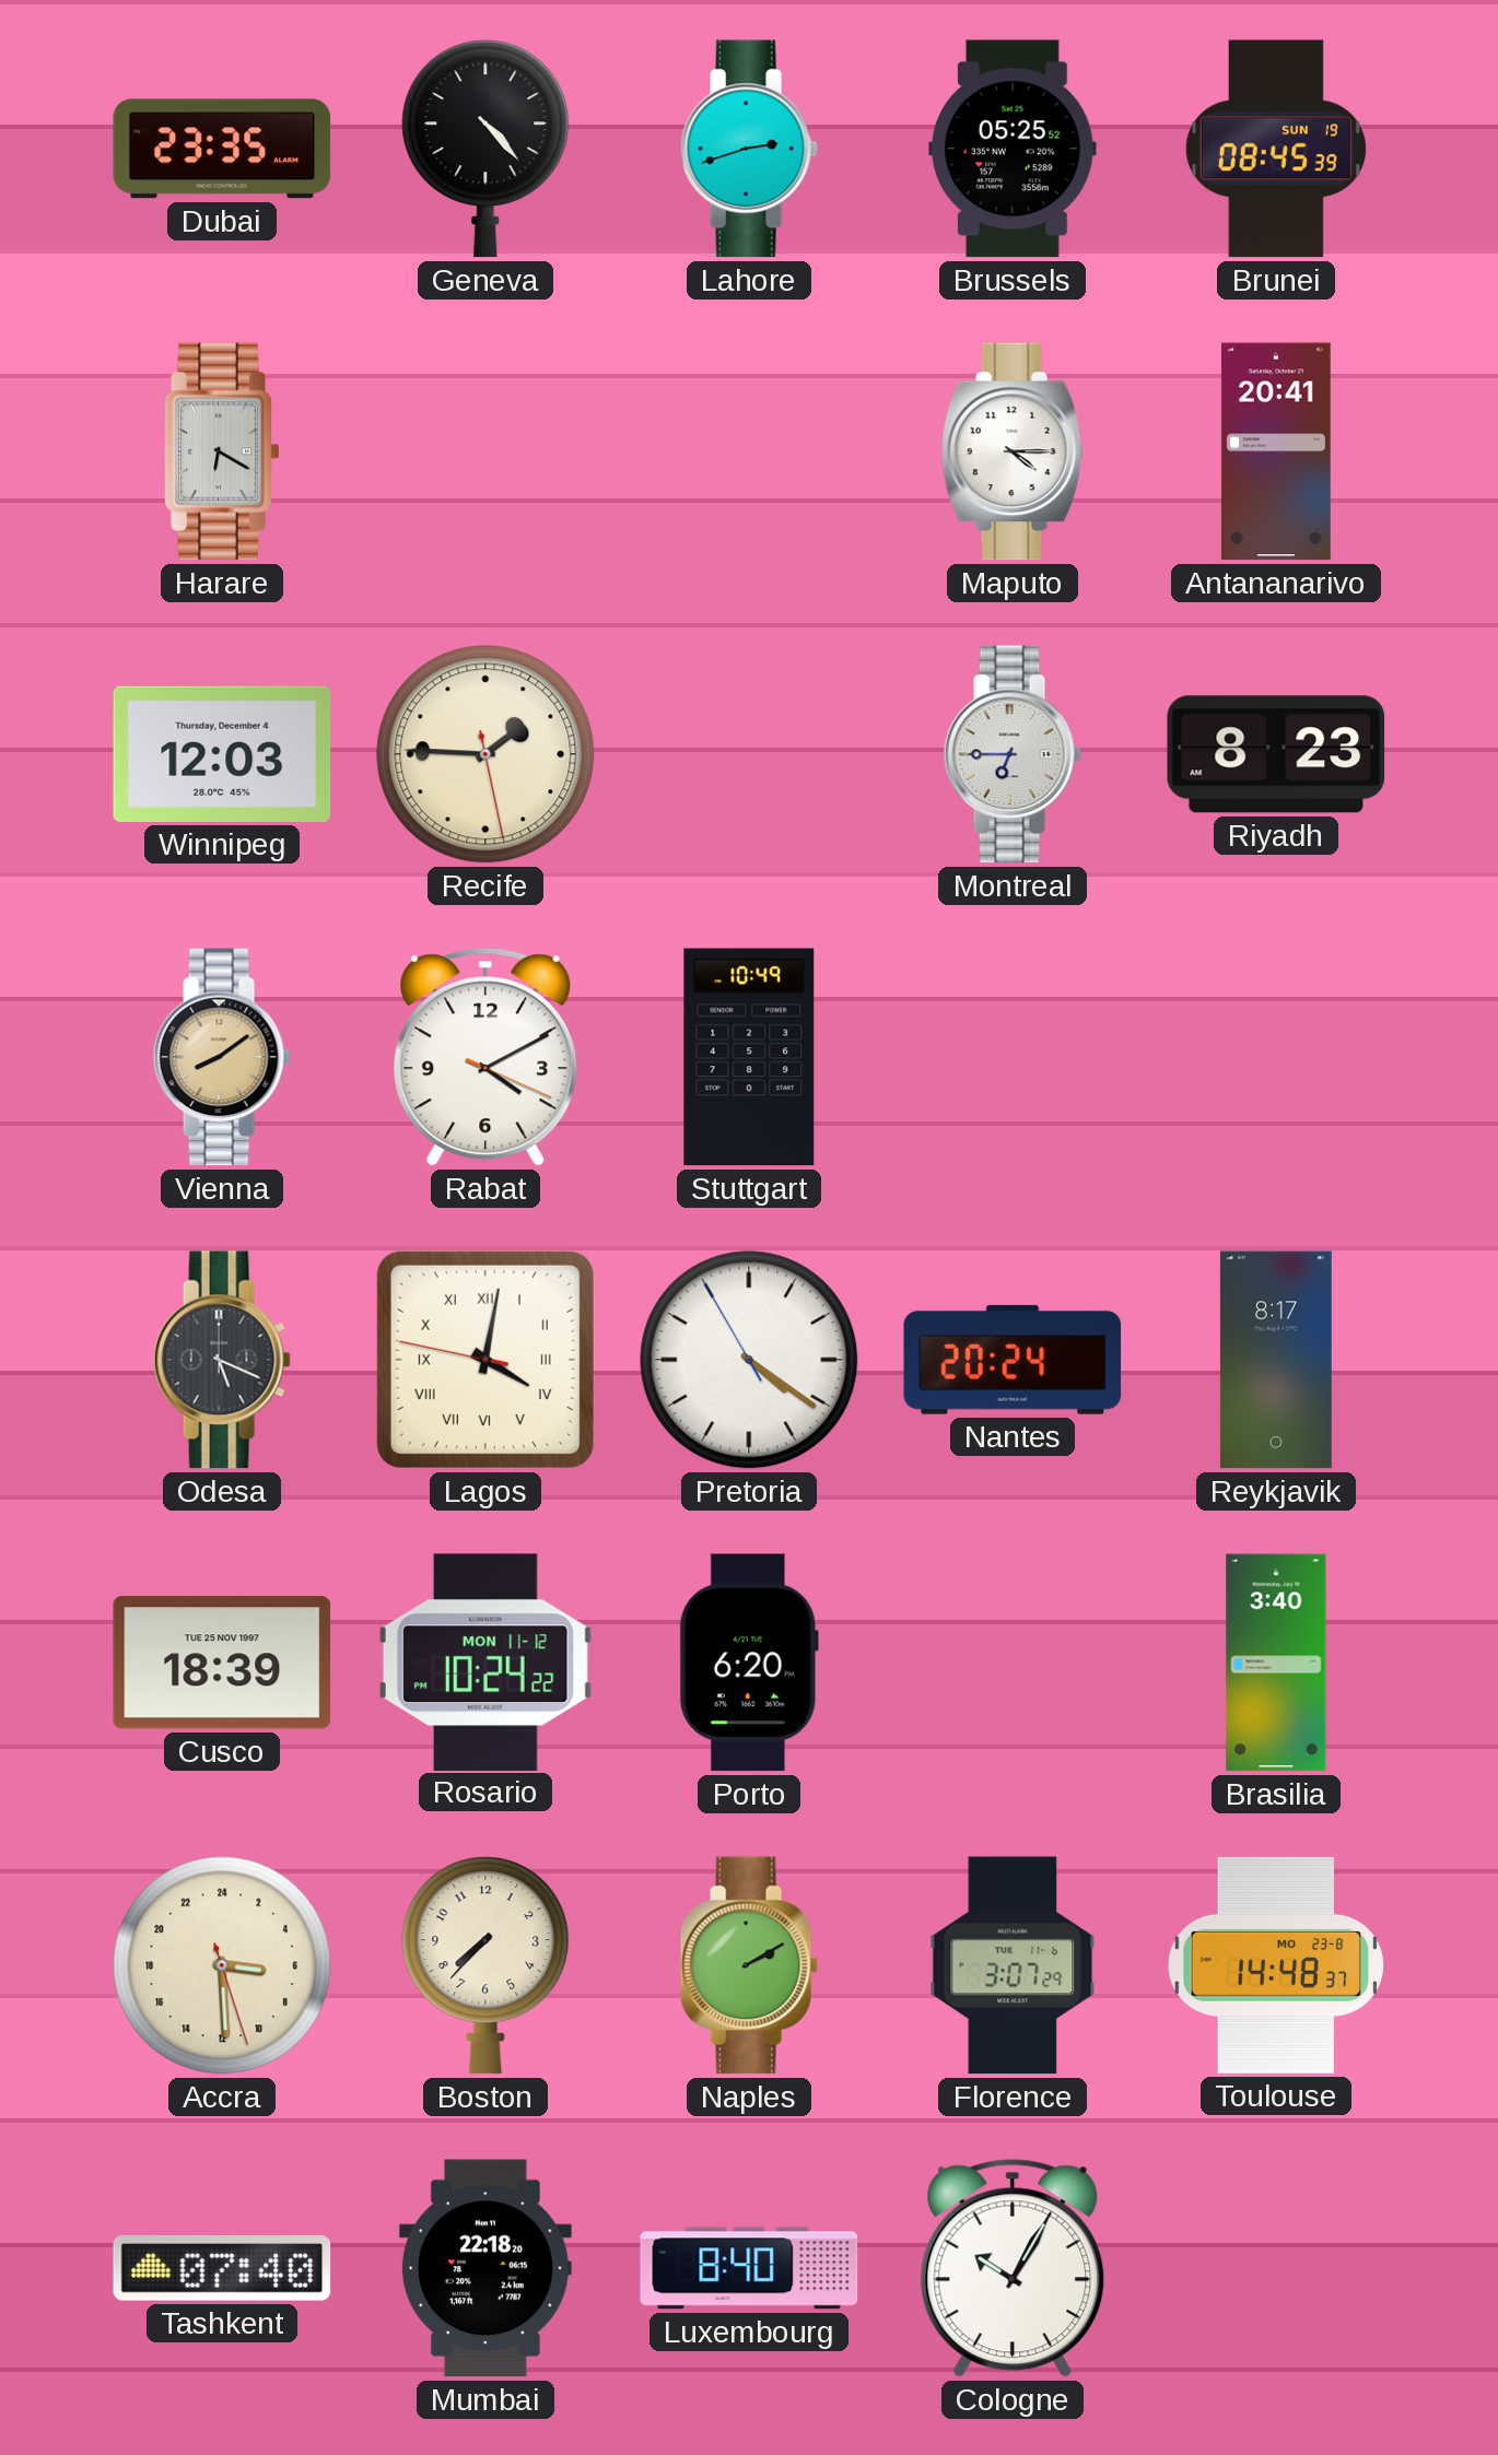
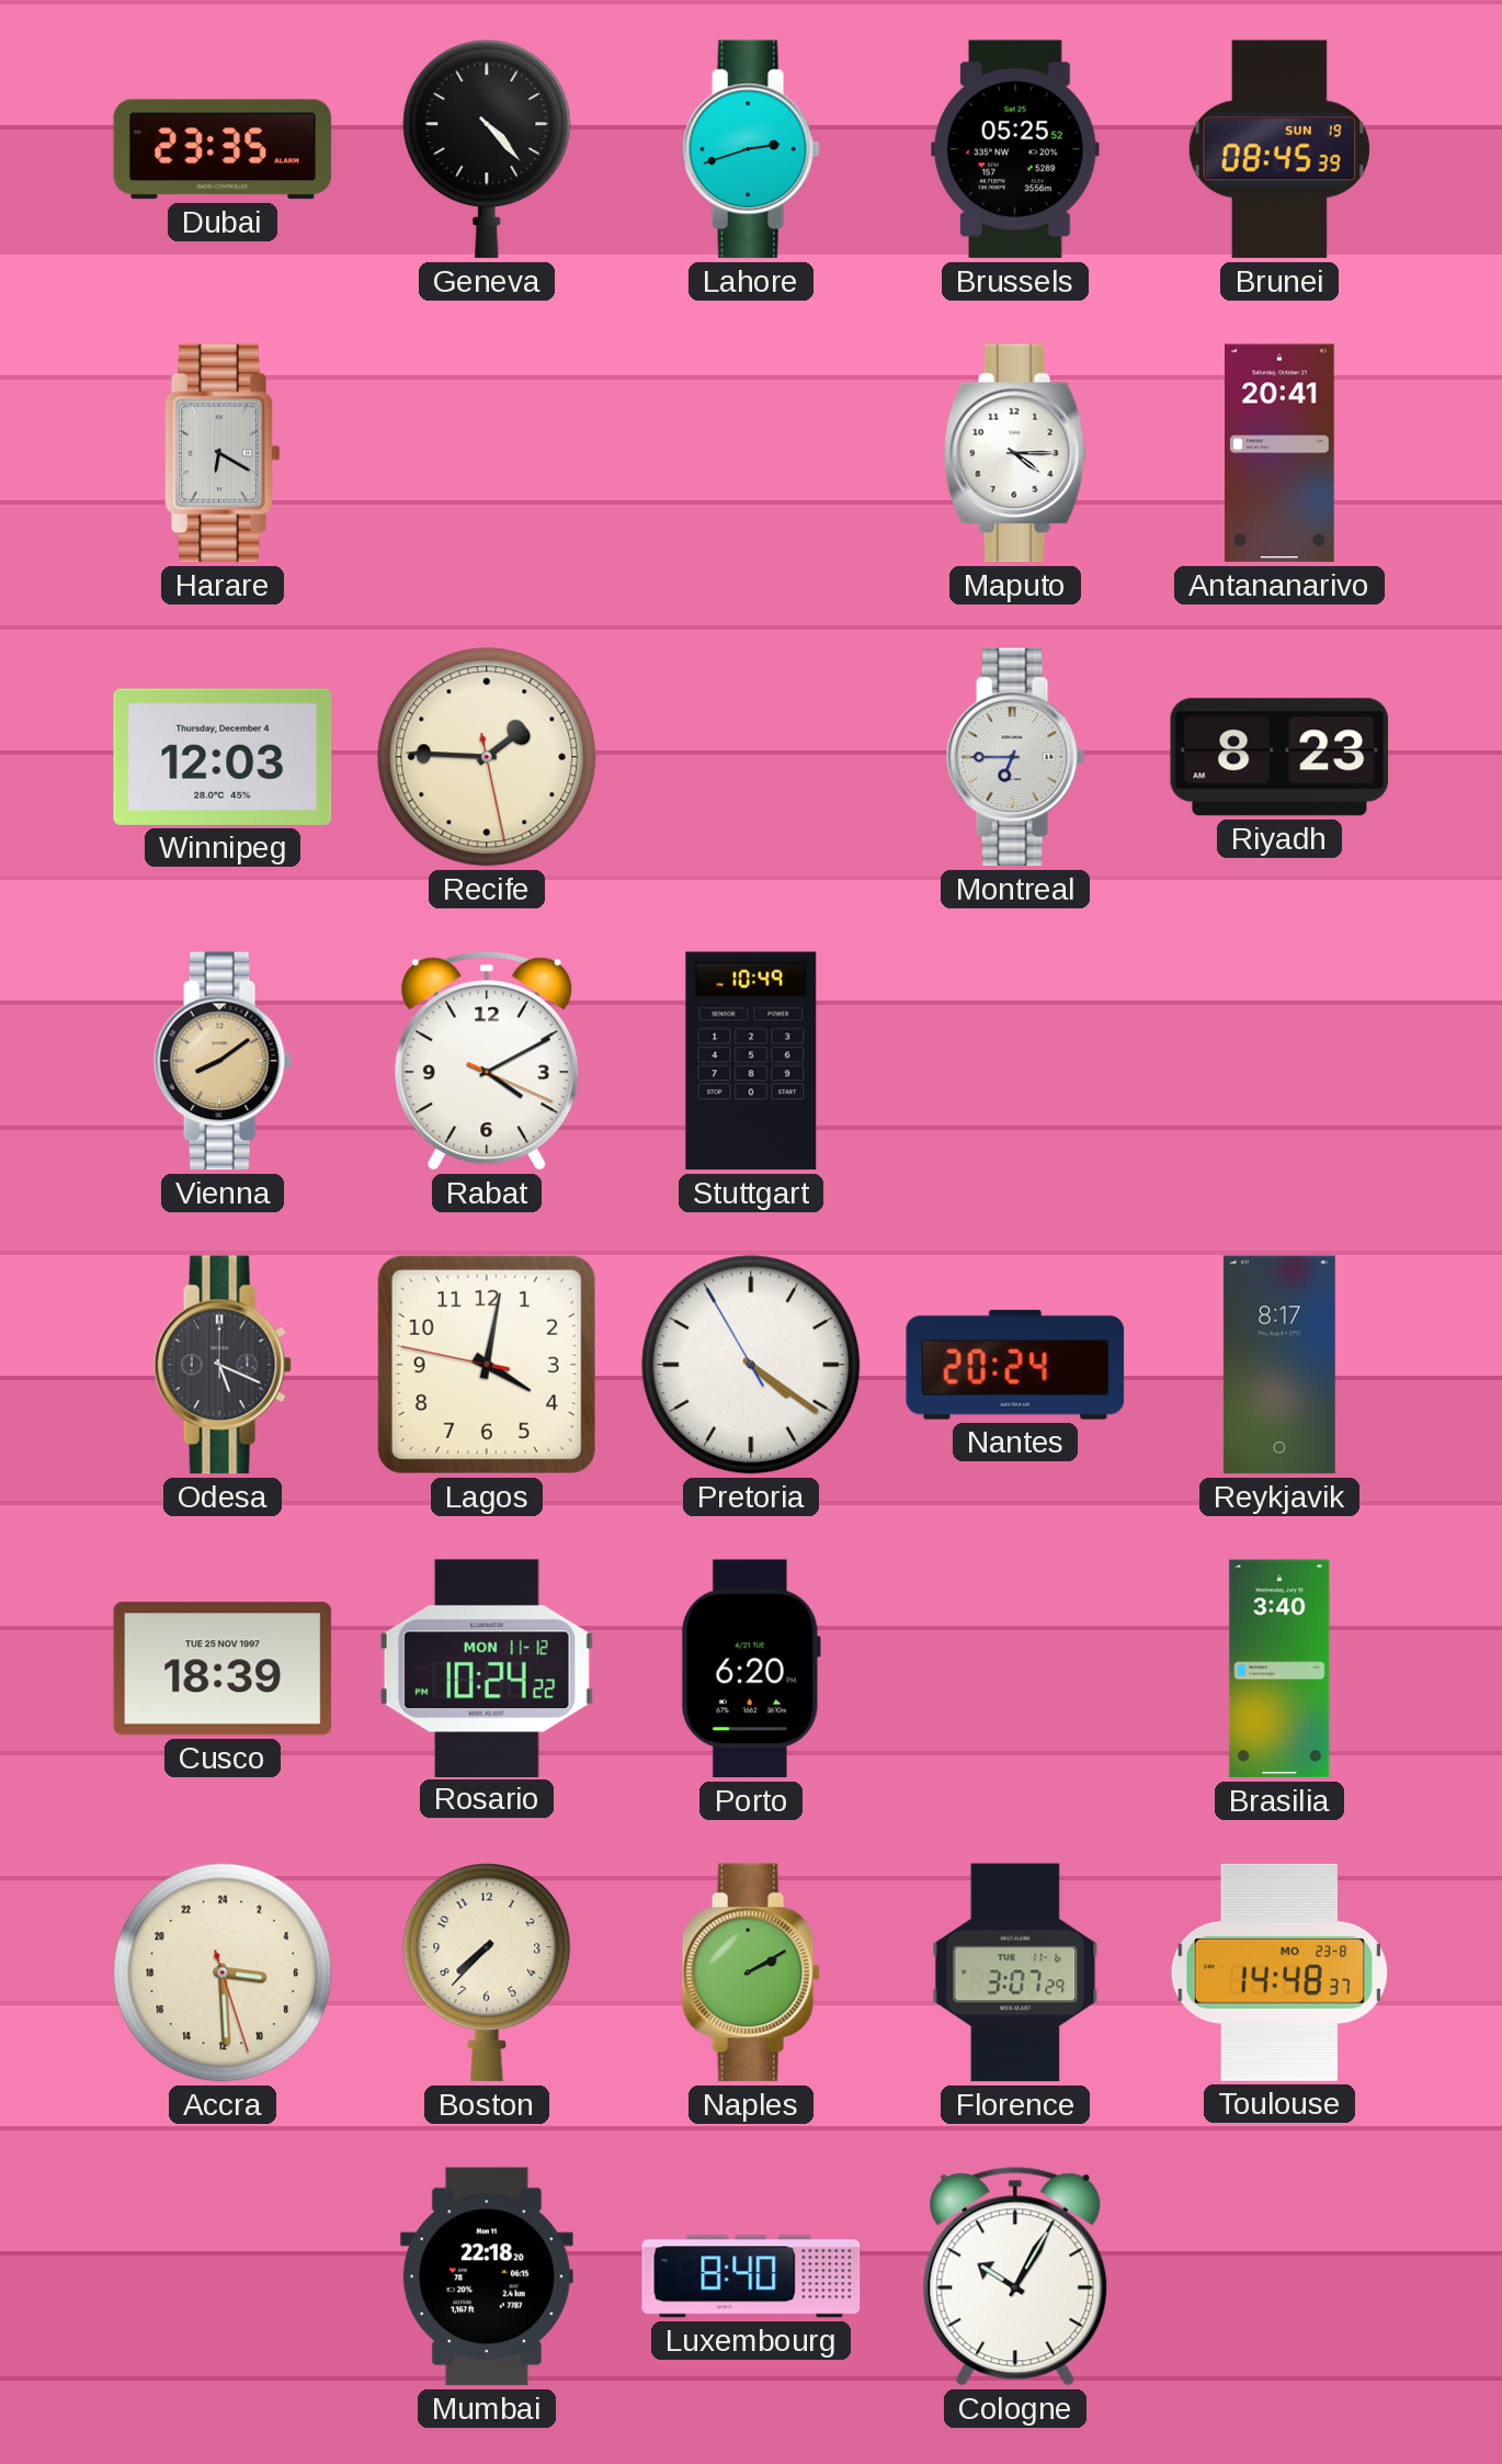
Lagos numerals: Roman -> Arabic (487, 1365)
Tashkent: 07:40 -> none (222, 2269)
